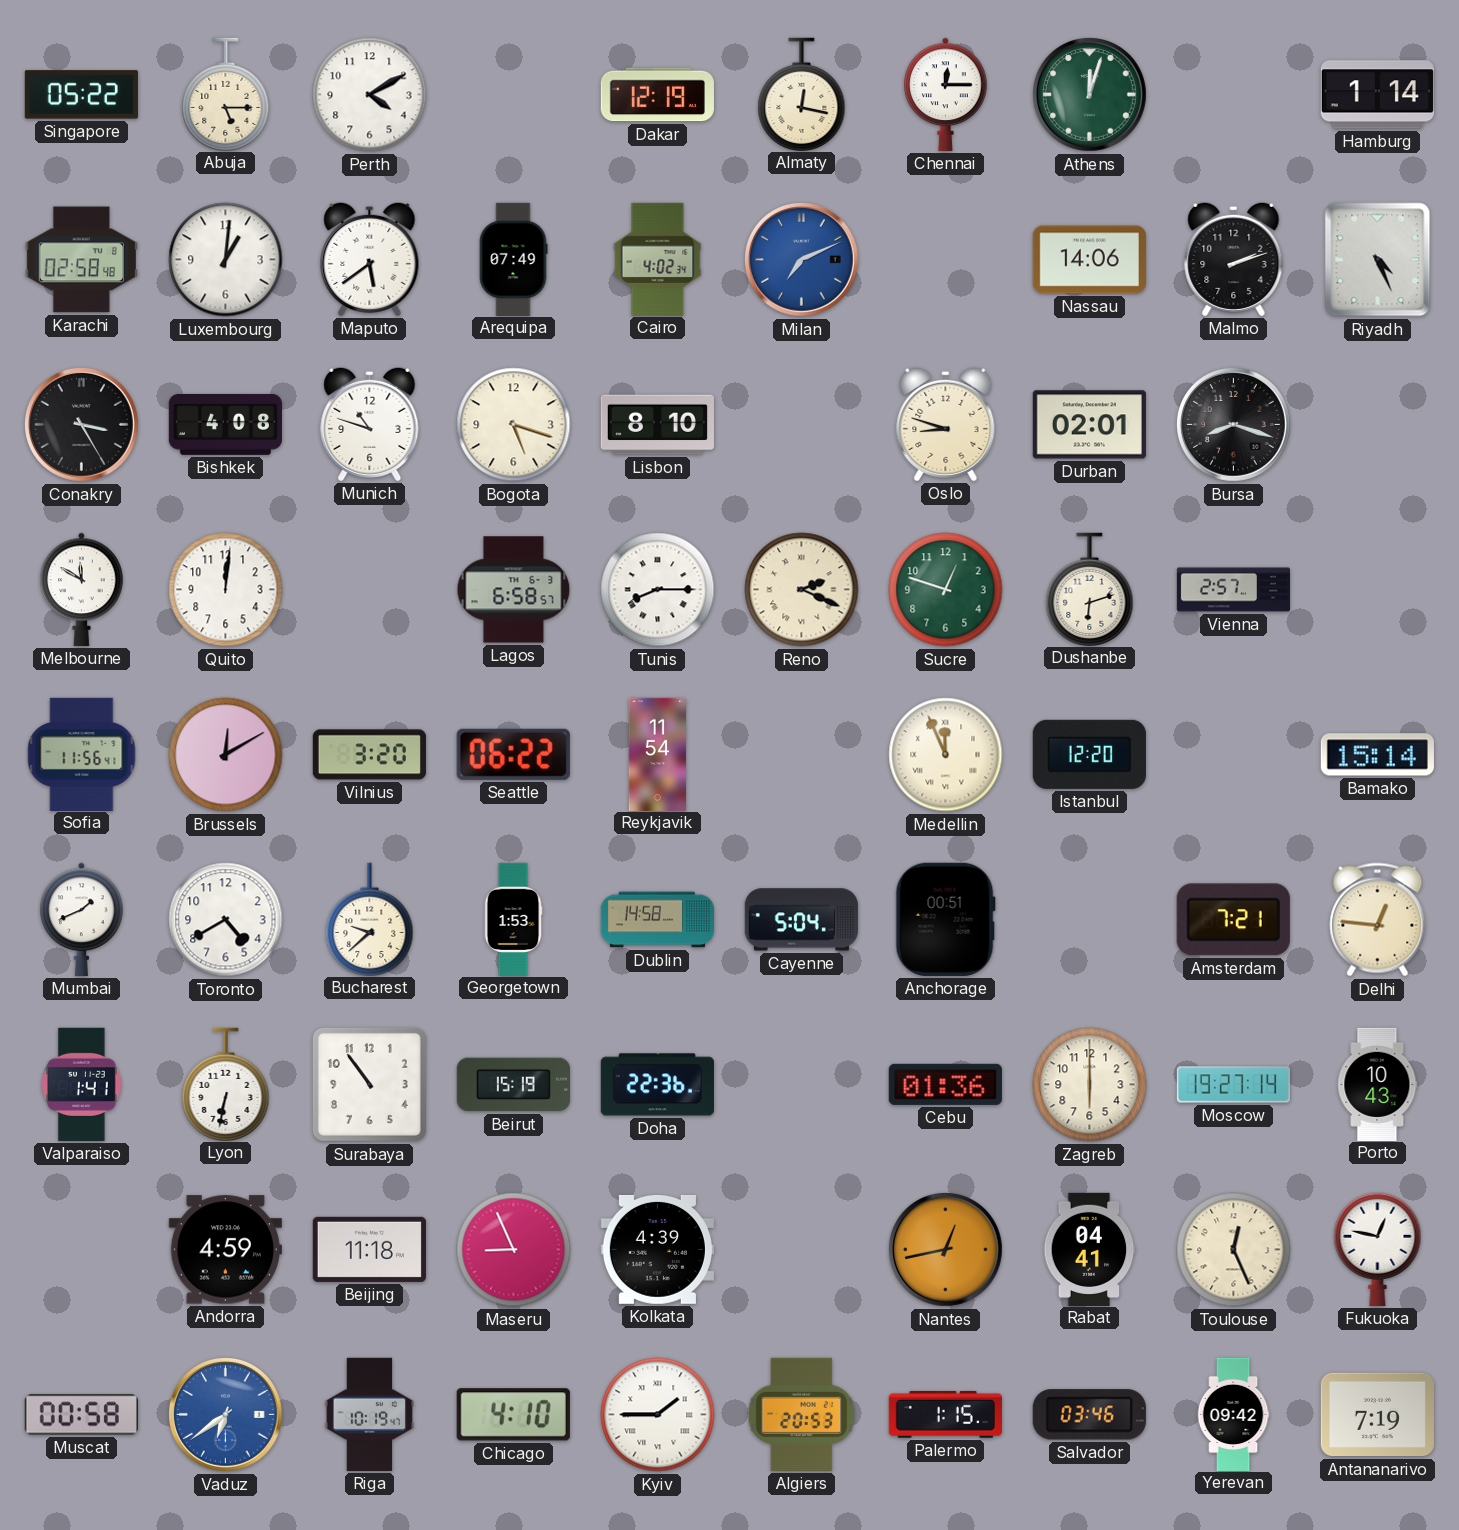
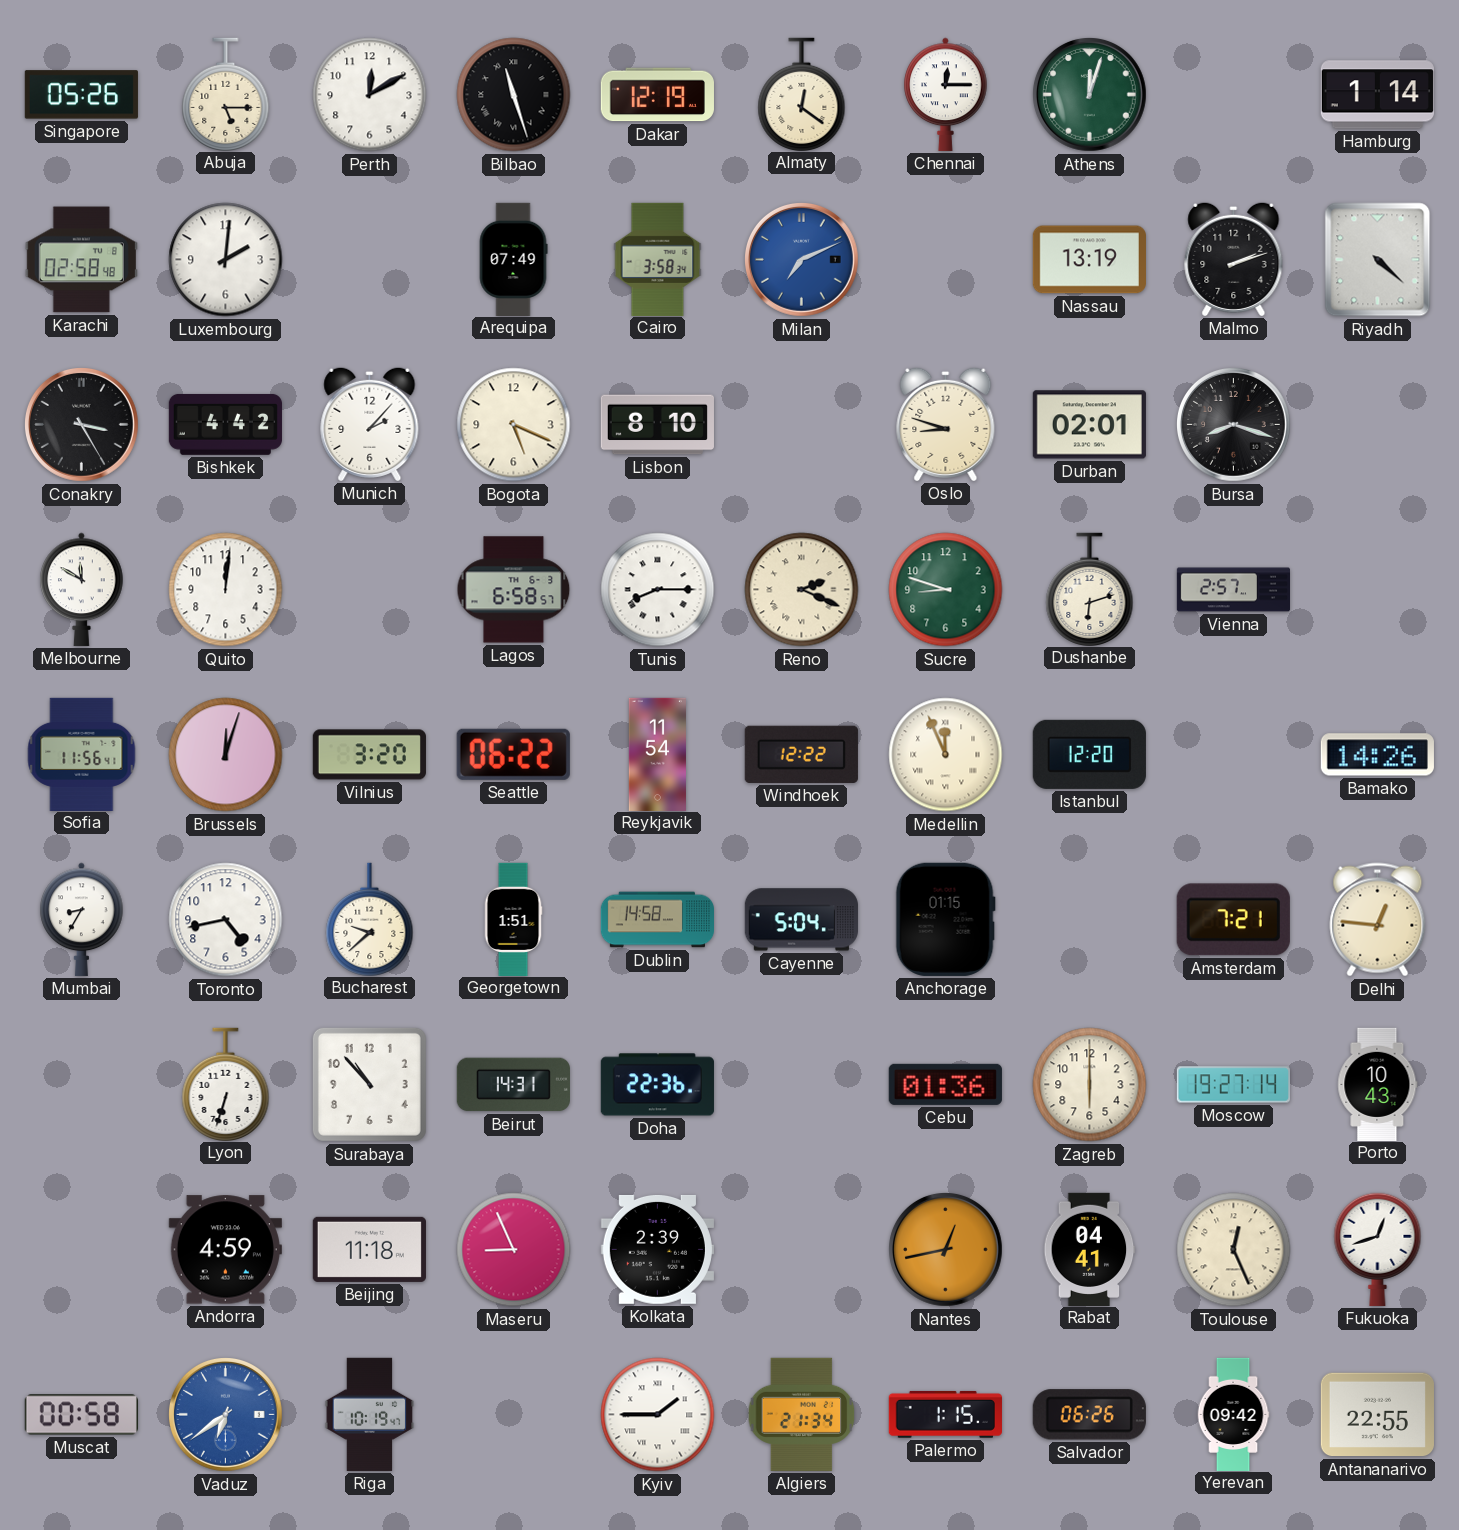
Singapore: 05:22 -> 05:26 (81, 95)
Perth: 4:10 -> 12:10 (370, 95)
Bilbao: none -> 11:27 (514, 95)
Almaty: 12:17 -> 12:21 (802, 94)
Luxembourg: 1:01 -> 2:01 (226, 260)
Maputo: 5:39 -> none (370, 259)
Cairo: 4:02 -> 3:58 (658, 259)
Nassau: 14:06 -> 13:19 (1089, 260)
Riyadh: 4:26 -> 4:22 (1378, 260)
Bishkek: 4:08 -> 4:42 (225, 424)
Munich: 10:48 -> 2:07 (370, 424)
Bogota: 5:18 -> 5:19 (514, 425)
Sucre: 12:48 -> 8:48 (946, 590)
Brussels: 12:10 -> 12:03 (226, 755)
Windhoek: none -> 12:22 (801, 754)
Bamako: 15:14 -> 14:26 (1377, 755)
Mumbai: 1:41 -> 8:35 (82, 919)
Toronto: 4:40 -> 4:43 (226, 920)
Georgetown: 1:53 -> 1:51 (513, 919)
Anchorage: 00:51 -> 01:15 (945, 919)
Valparaiso: 1:41 -> none (82, 1084)
Lyon: 6:32 -> 6:33 (226, 1084)
Surabaya: 10:54 -> 10:53 (369, 1084)
Beirut: 15:19 -> 14:31 (513, 1085)
Kolkata: 4:39 -> 2:39 (657, 1249)
Fukuoka: 12:47 -> 12:42 (1378, 1249)
Chicago: 4:10 -> none (513, 1415)
Algiers: 20:53 -> 21:34 (802, 1414)
Salvador: 03:46 -> 06:26 (1089, 1415)
Antananarivo: 7:19 -> 22:55 (1377, 1415)
